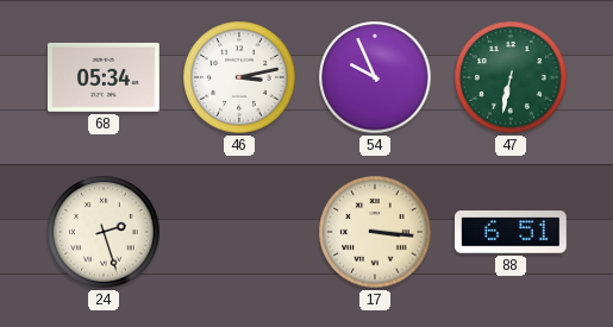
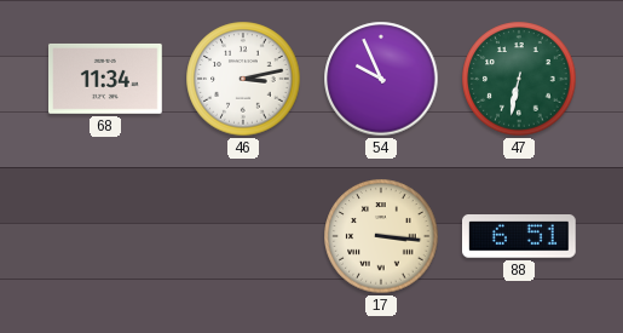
68: 05:34 -> 11:34 (106, 79)
24: 2:27 -> none (104, 232)
